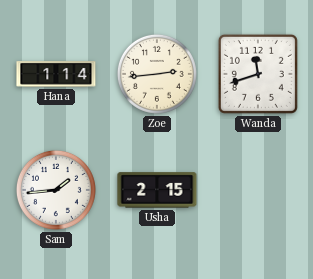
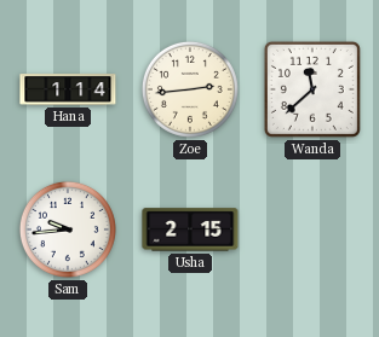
Wanda: 11:42 -> 11:38 (312, 89)
Sam: 1:44 -> 9:44 (68, 229)
